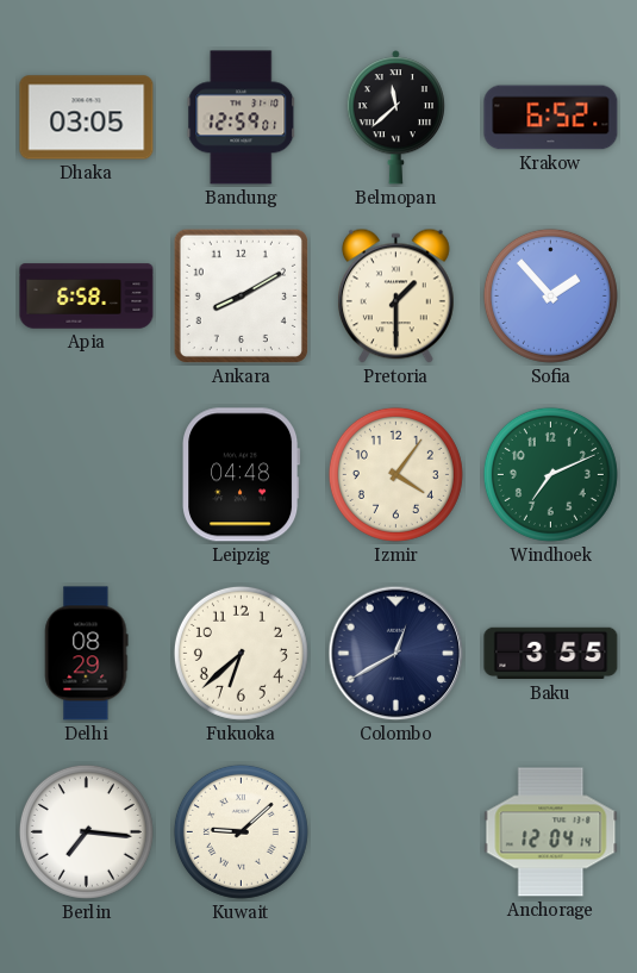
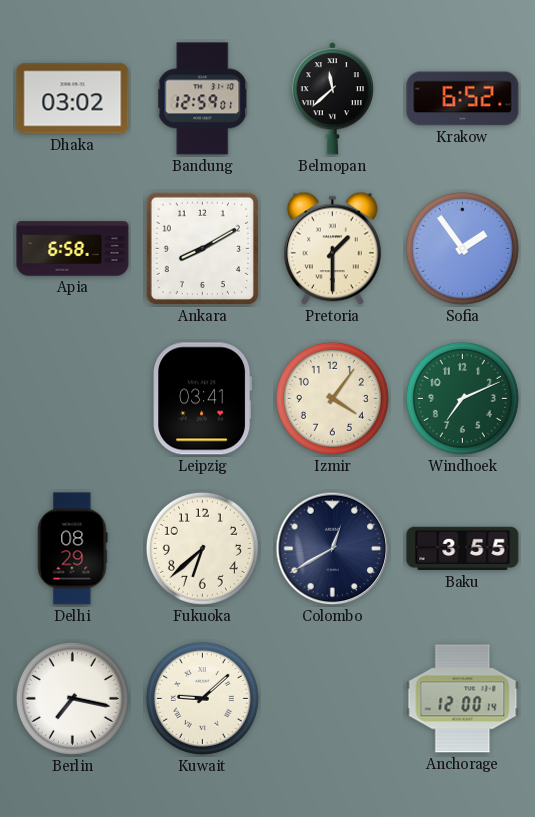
Dhaka: 03:05 -> 03:02 (73, 99)
Sofia: 1:53 -> 1:54 (462, 248)
Leipzig: 04:48 -> 03:41 (203, 399)
Berlin: 7:16 -> 7:17 (72, 698)
Anchorage: 12:04 -> 12:00 (463, 699)
